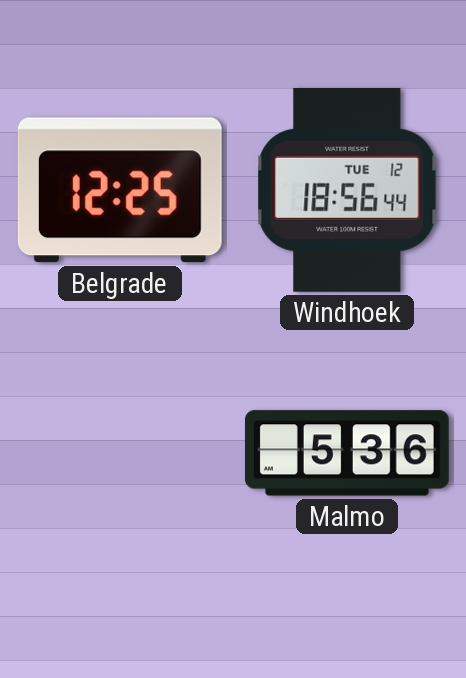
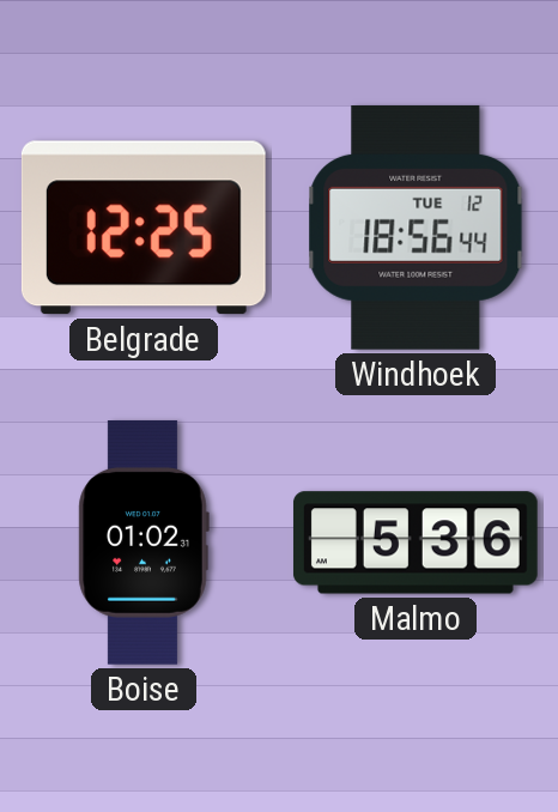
Boise: none -> 01:02 (144, 543)
